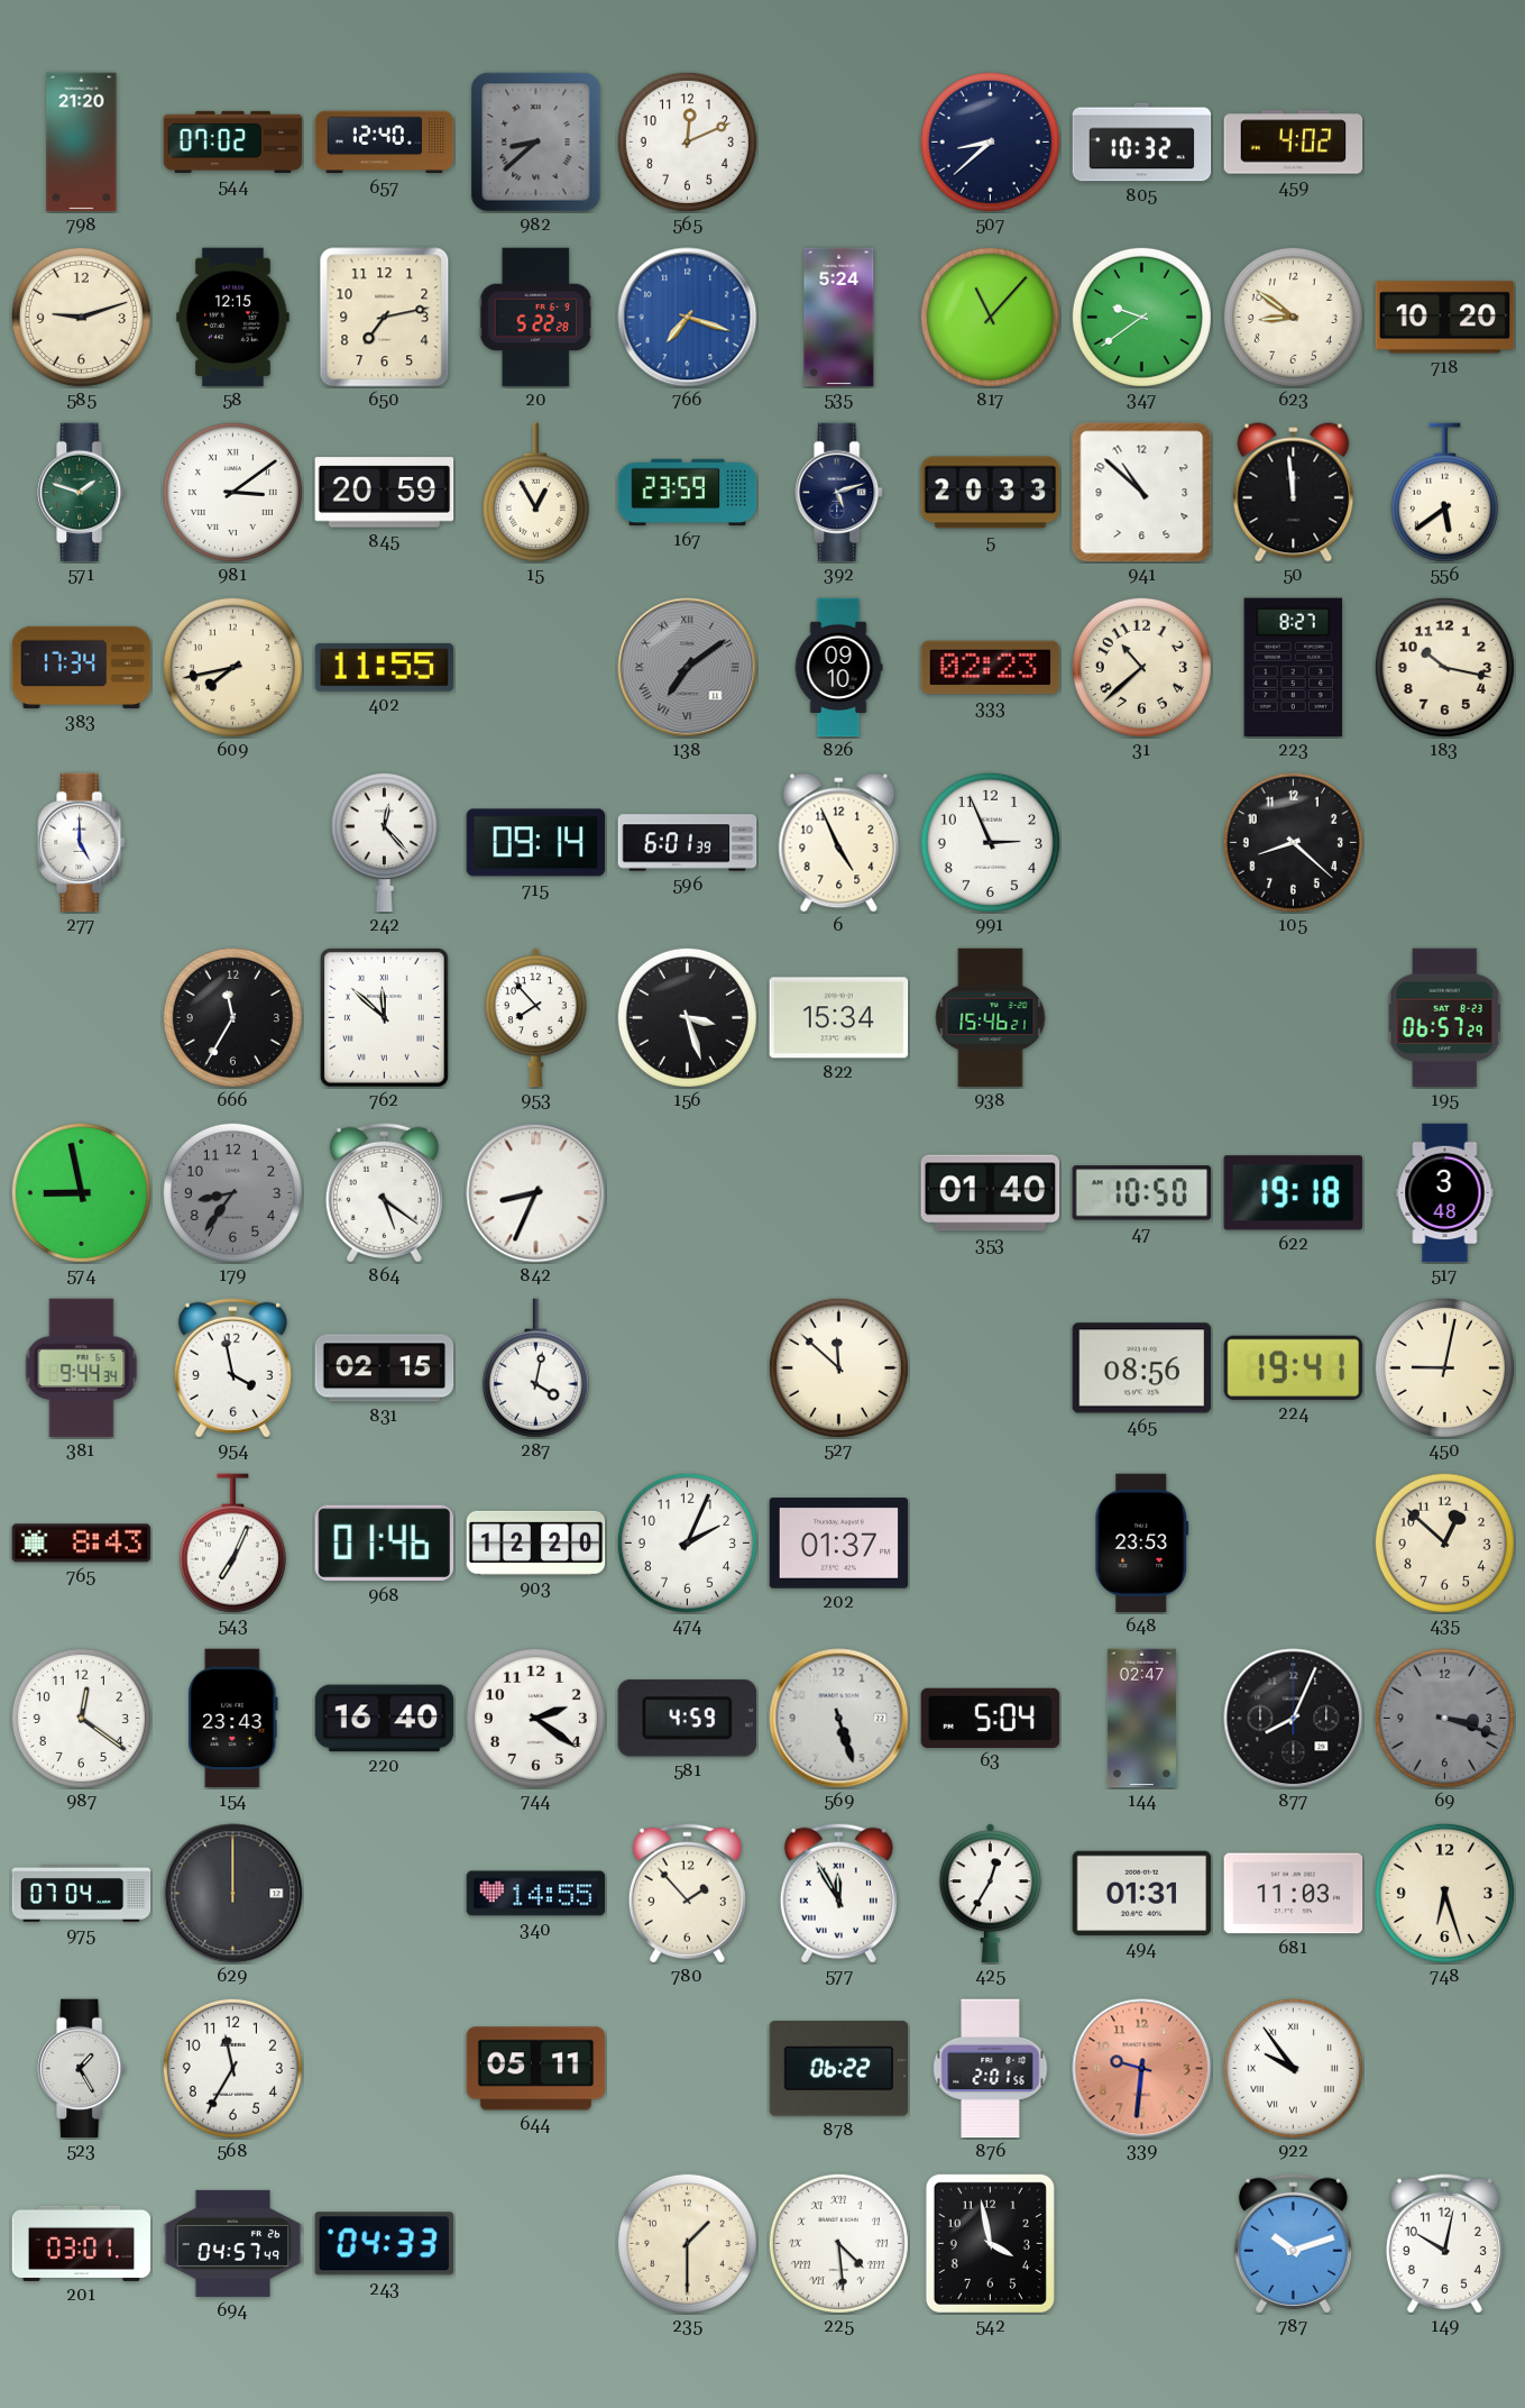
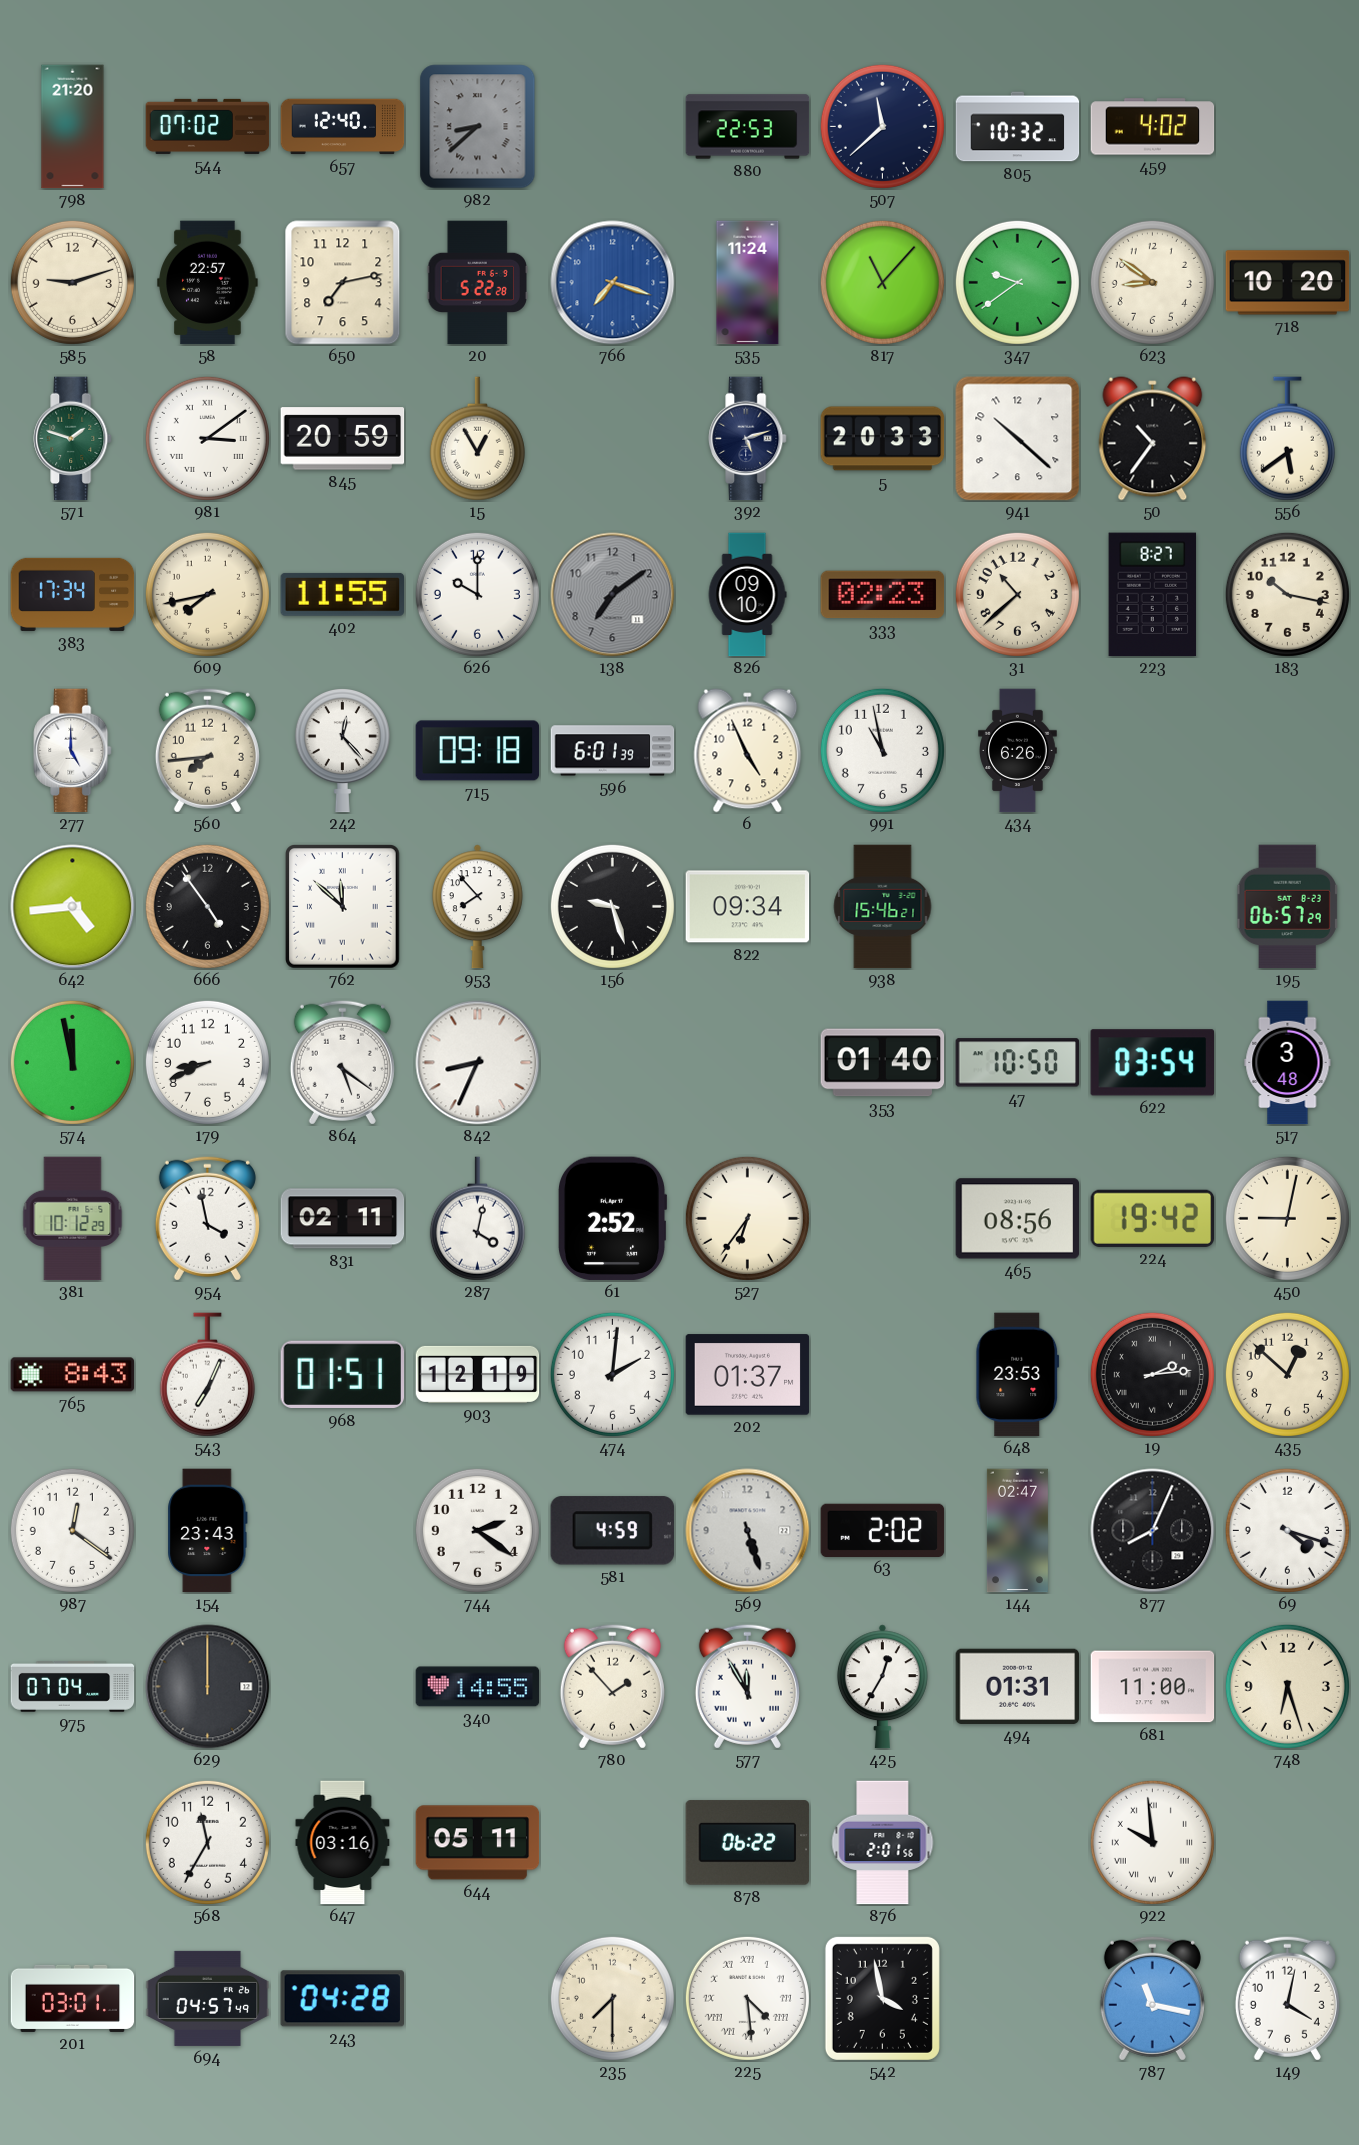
565: 12:11 -> none (687, 141)
880: none -> 22:53 (748, 127)
507: 8:38 -> 11:38 (882, 126)
58: 12:15 -> 22:57 (208, 283)
535: 5:24 -> 11:24 (748, 283)
167: 23:59 -> none (688, 493)
941: 10:52 -> 10:22 (1018, 439)
50: 11:59 -> 10:36 (1153, 439)
626: none -> 10:00 (477, 594)
138 numerals: Roman -> Arabic (613, 595)
560: none -> 7:44 (207, 750)
715: 09:14 -> 09:18 (478, 751)
991: 2:56 -> 10:58 (882, 750)
434: none -> 6:26 (1018, 751)
105: 8:22 -> none (1293, 842)
642: none -> 4:44 (73, 907)
666: 11:35 -> 4:54 (207, 906)
156: 3:27 -> 9:27 (612, 906)
822: 15:34 -> 09:34 (748, 907)
574: 8:58 -> 11:58 (72, 1062)
179: 8:36 -> 8:41 (207, 1062)
179 dial: grey -> white (207, 1062)
622: 19:18 -> 03:54 (1152, 1063)
381: 9:44 -> 10:12 (73, 1219)
831: 02:15 -> 02:11 (343, 1219)
61: none -> 2:52 (612, 1219)
527: 11:52 -> 6:36 (747, 1218)
224: 19:41 -> 19:42 (1153, 1218)
968: 01:46 -> 01:51 (343, 1375)
903: 12:20 -> 12:19 (478, 1374)
474: 2:04 -> 2:01 (612, 1374)
19: none -> 2:14 (1152, 1374)
220: 16:40 -> none (385, 1719)
63: 5:04 -> 2:02 (883, 1530)
69: 3:18 -> 4:18 (1287, 1530)
69 dial: grey -> white (1287, 1530)
681: 11:03 -> 11:00 (1153, 1687)
523: 1:25 -> none (82, 2069)
647: none -> 03:16 (343, 1843)
339: 9:31 -> none (1142, 2069)
922: 9:54 -> 9:59 (1152, 1842)
243: 04:33 -> 04:28 (342, 1999)
235: 1:30 -> 7:30 (612, 1998)
787: 10:12 -> 11:17 (1152, 1998)
149: 10:02 -> 4:02 (1287, 1998)
